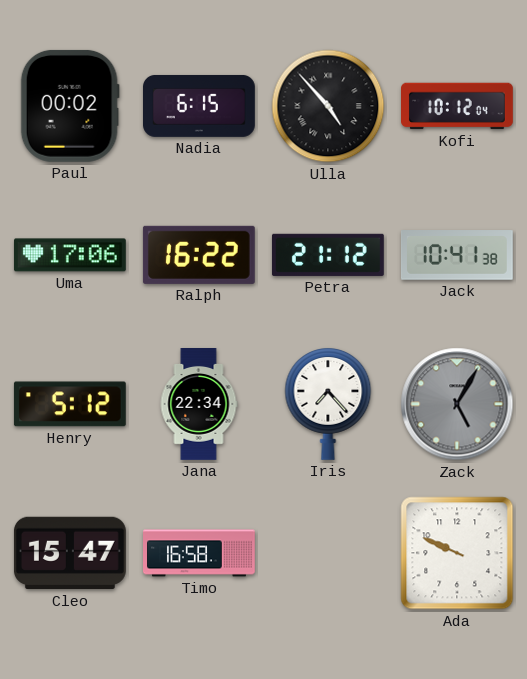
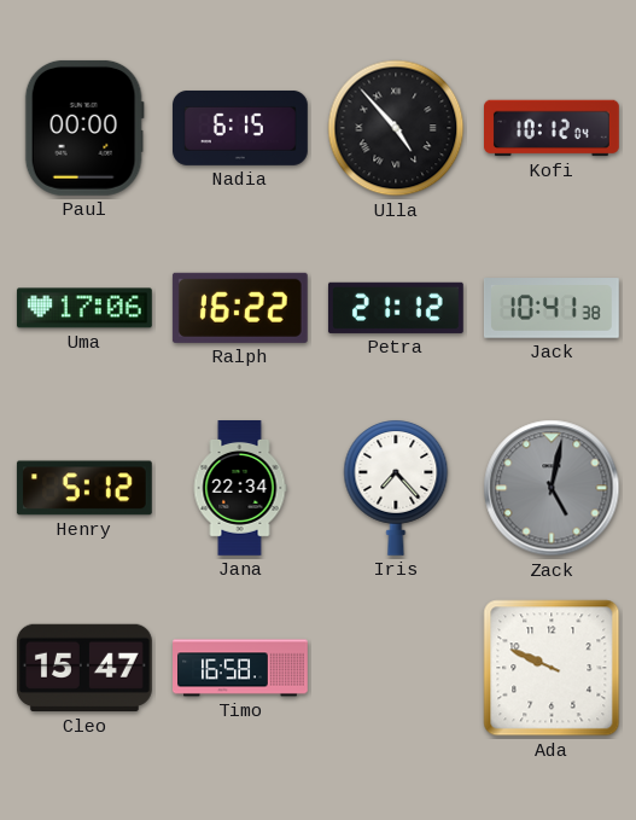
Paul: 00:02 -> 00:00 (84, 128)
Zack: 5:05 -> 5:02 (552, 488)
